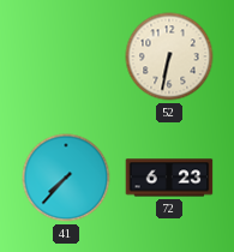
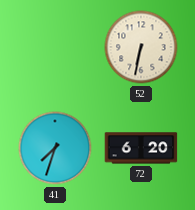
41: 7:37 -> 7:33 (55, 148)
72: 6:23 -> 6:20 (141, 148)
